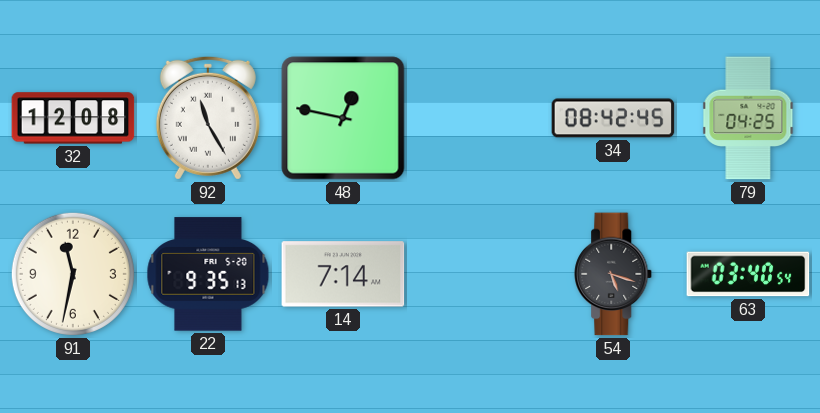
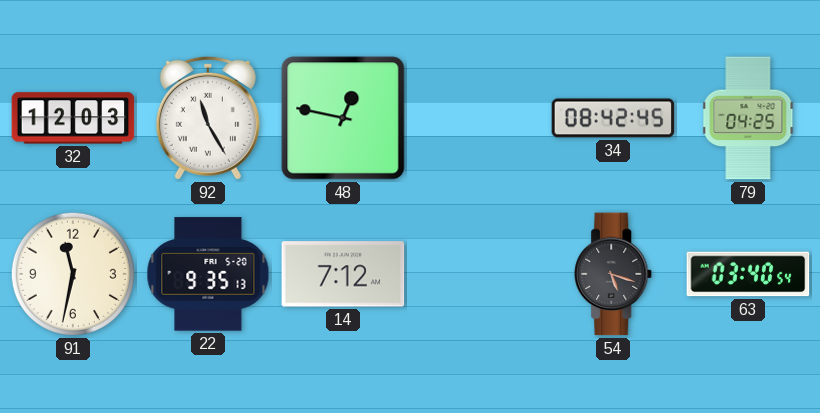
32: 12:08 -> 12:03 (73, 118)
14: 7:14 -> 7:12 (343, 274)
